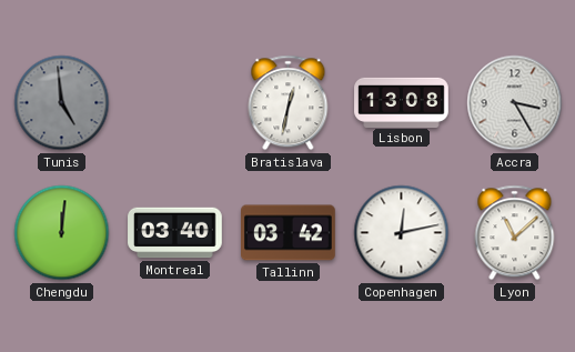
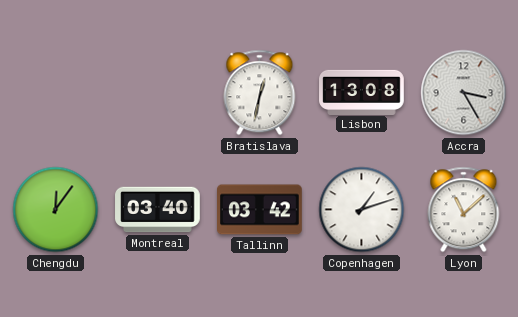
Tunis: 4:59 -> none (62, 103)
Chengdu: 12:01 -> 12:06 (56, 210)
Copenhagen: 12:13 -> 1:12 (362, 210)
